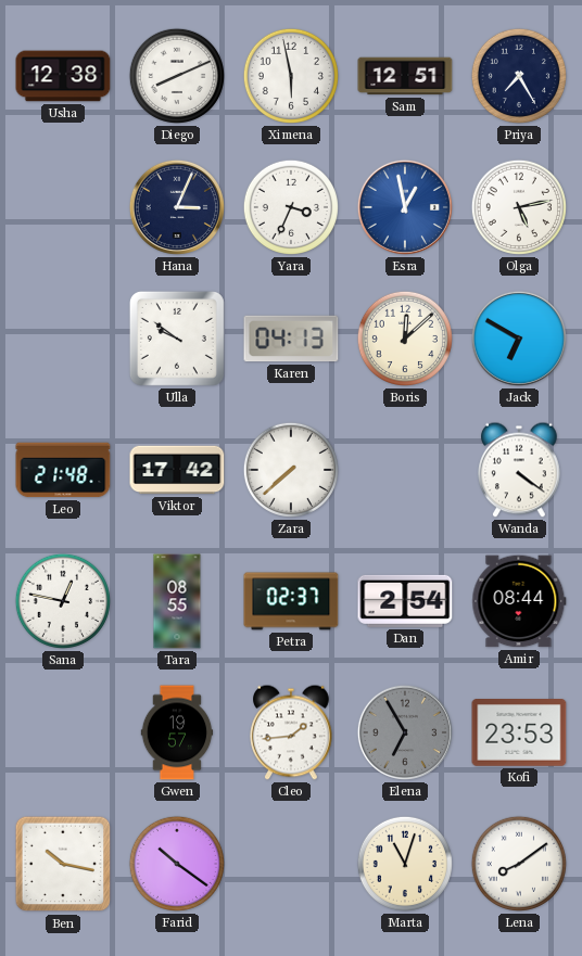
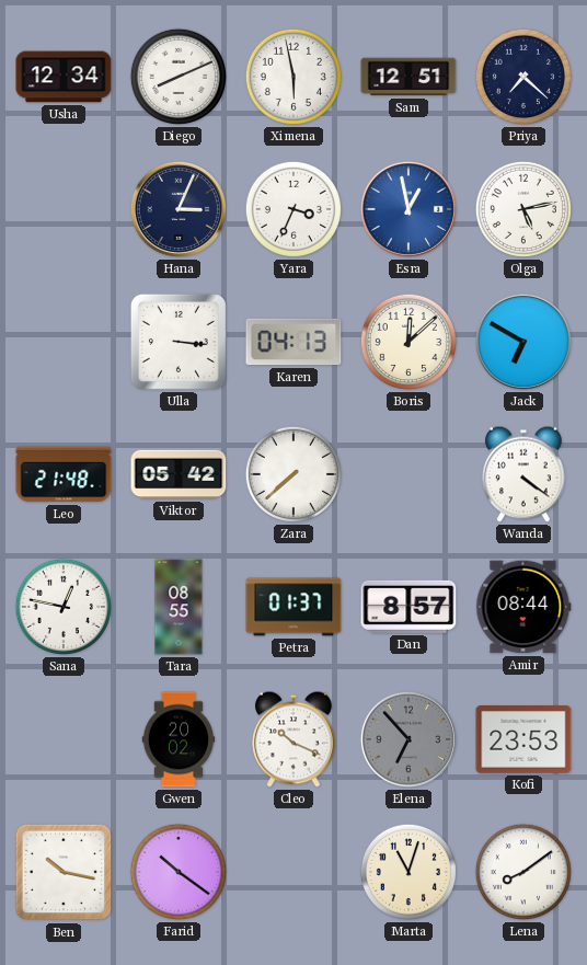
Usha: 12:38 -> 12:34 (64, 77)
Priya: 7:25 -> 7:22 (523, 77)
Ulla: 9:51 -> 3:16 (179, 342)
Viktor: 17:42 -> 05:42 (179, 474)
Petra: 02:37 -> 01:37 (293, 607)
Dan: 2:54 -> 8:57 (408, 607)
Gwen: 19:57 -> 20:02 (179, 739)
Cleo: 1:44 -> 10:19 (293, 739)
Elena: 6:55 -> 6:53 (408, 739)
